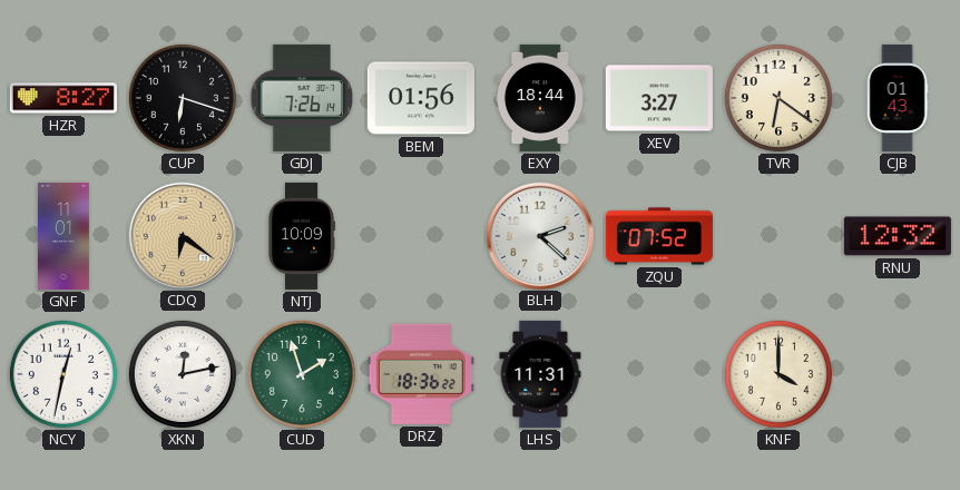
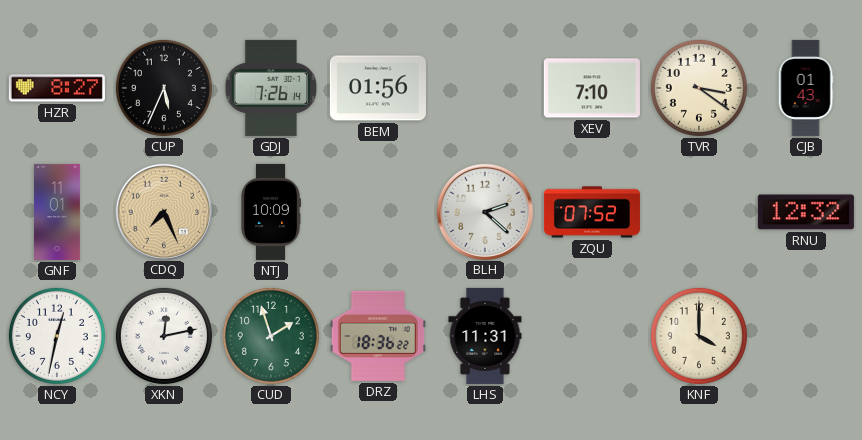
CUP: 6:18 -> 5:34 (164, 88)
EXY: 18:44 -> none (540, 98)
XEV: 3:27 -> 7:10 (592, 88)
TVR: 6:21 -> 3:21 (699, 88)
CDQ: 6:21 -> 7:26 (163, 211)
